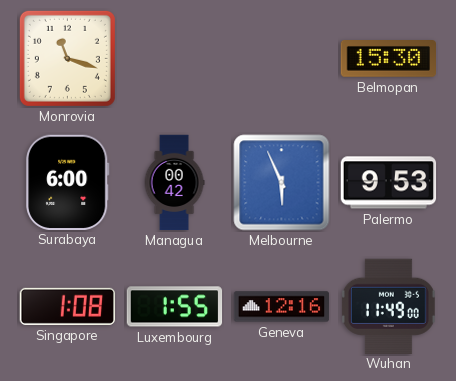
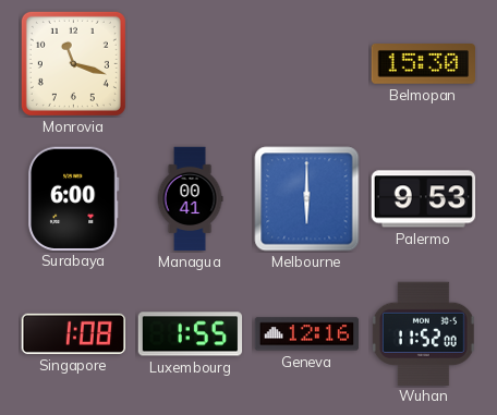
Managua: 00:42 -> 00:41 (190, 199)
Melbourne: 5:56 -> 6:00 (307, 199)
Wuhan: 11:49 -> 11:52 (423, 333)
